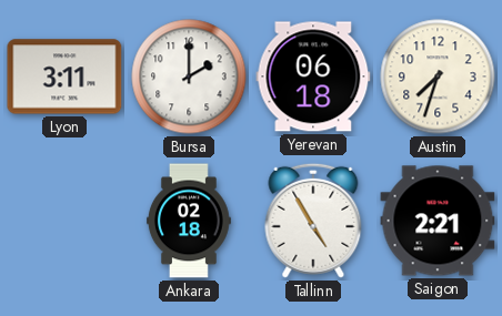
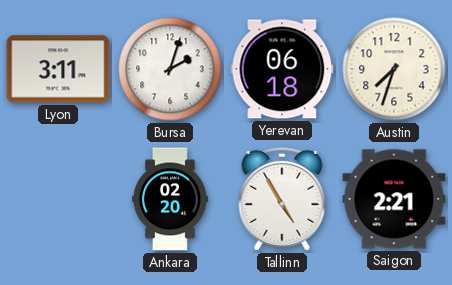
Bursa: 2:00 -> 2:03 (170, 69)
Ankara: 02:18 -> 02:20 (170, 199)
